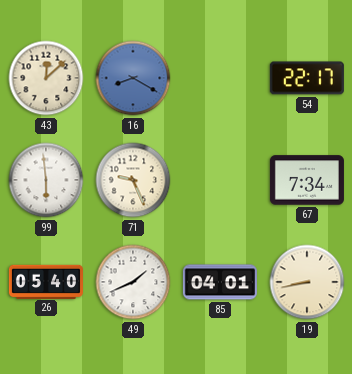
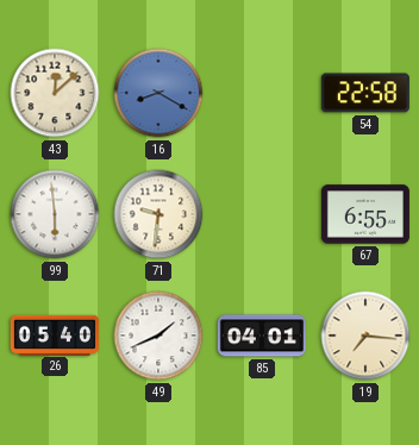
54: 22:17 -> 22:58 (365, 93)
71: 9:26 -> 9:31 (158, 214)
67: 7:34 -> 6:55 (365, 214)
19: 8:43 -> 7:16 (365, 336)
